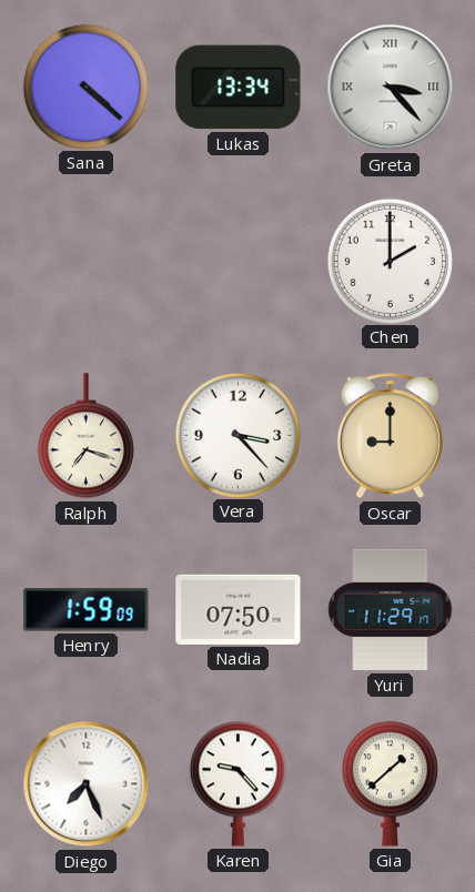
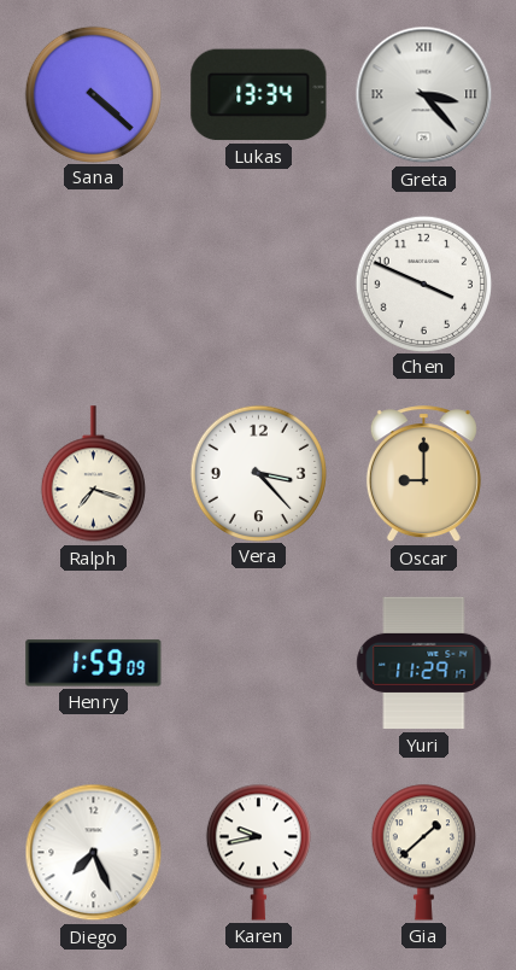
Chen: 2:00 -> 3:49 (423, 284)
Nadia: 07:50 -> none (239, 609)
Karen: 9:23 -> 9:43 (258, 852)
